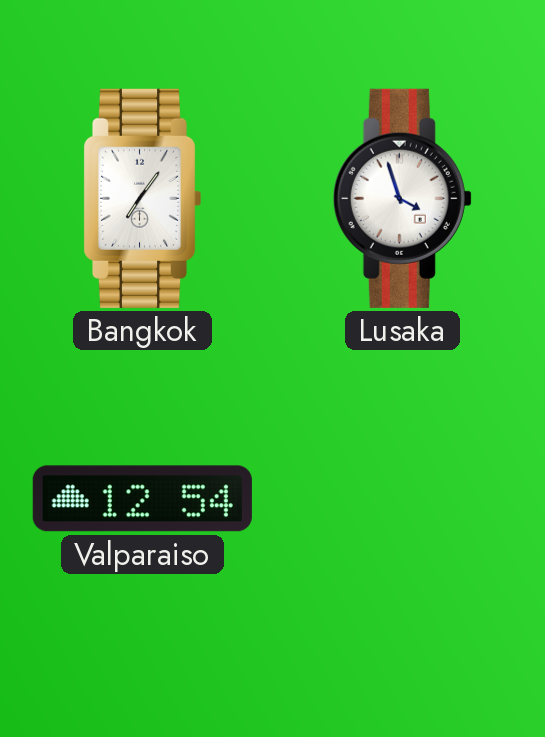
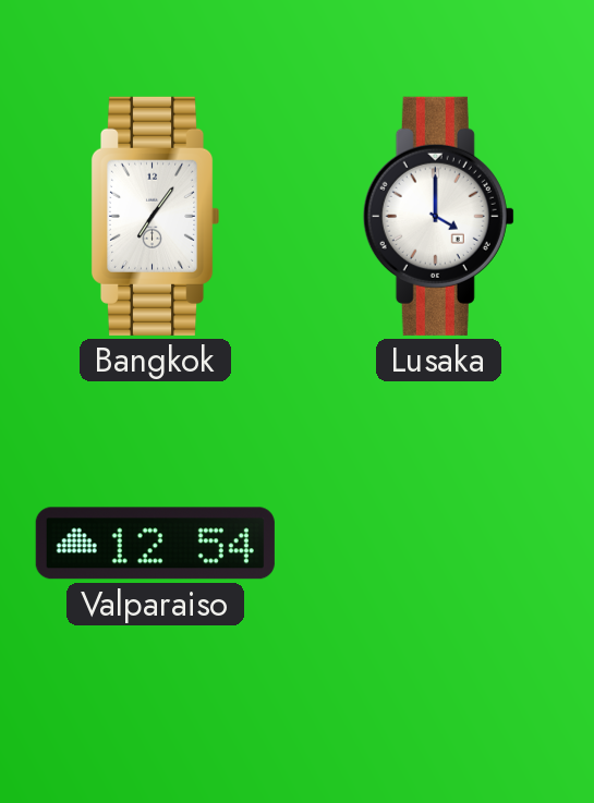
Lusaka: 3:57 -> 4:00 (438, 216)
